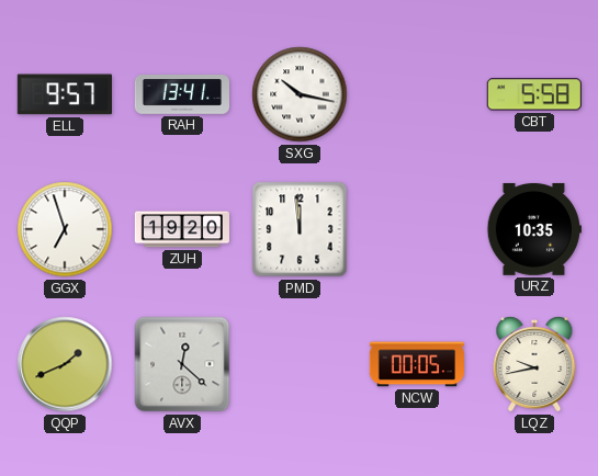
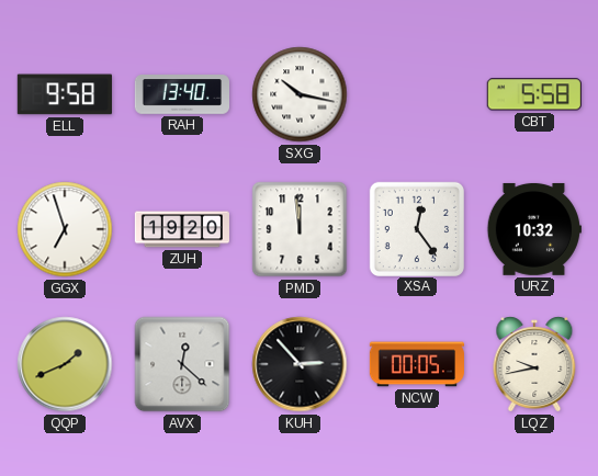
ELL: 9:57 -> 9:58 (65, 94)
RAH: 13:41 -> 13:40 (181, 94)
XSA: none -> 12:24 (416, 228)
URZ: 10:35 -> 10:32 (534, 229)
KUH: none -> 2:53 (300, 364)
